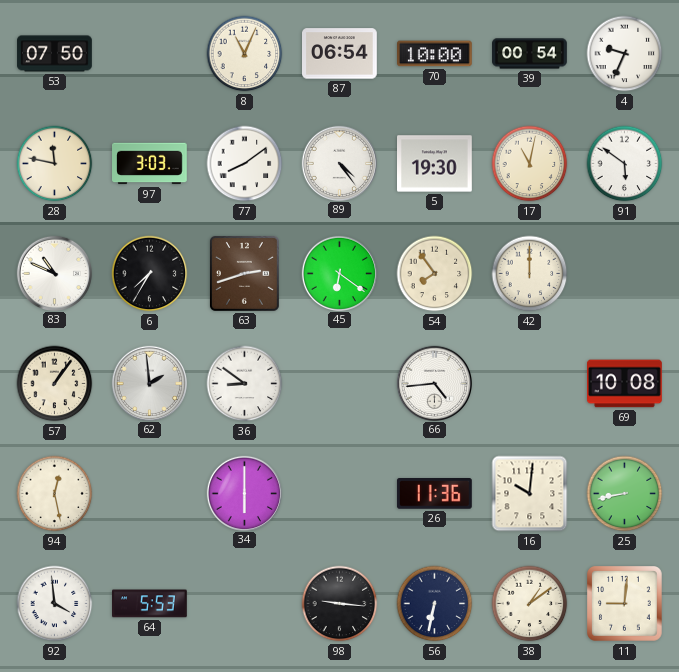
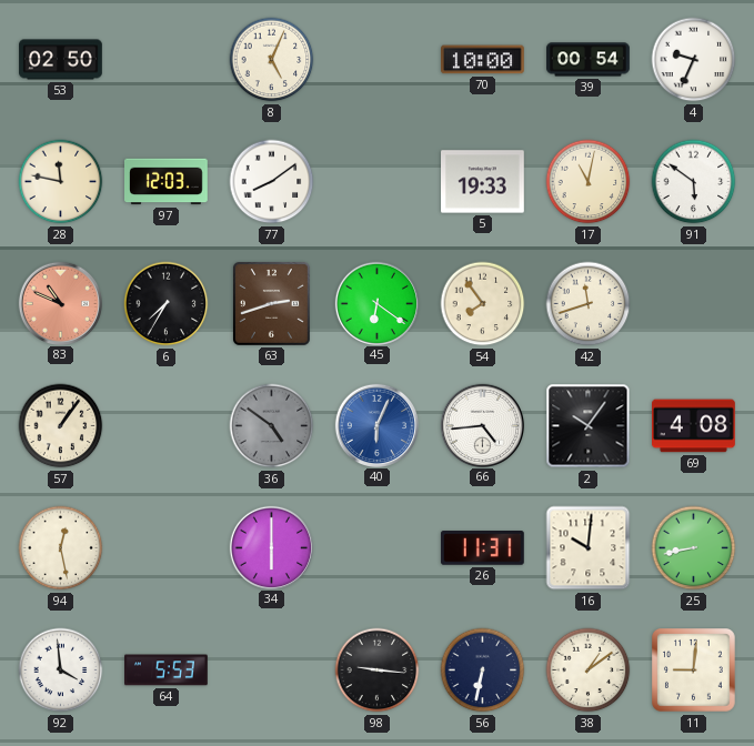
53: 07:50 -> 02:50 (61, 60)
8: 11:04 -> 5:04 (272, 60)
87: 06:54 -> none (340, 54)
97: 3:03 -> 12:03 (167, 182)
89: 4:24 -> none (339, 163)
5: 19:30 -> 19:33 (483, 182)
83 dial: white -> salmon (60, 303)
42: 12:00 -> 11:42 (589, 304)
62: 1:59 -> none (149, 383)
36: 8:51 -> 4:51 (272, 426)
36 dial: white -> grey (272, 426)
40: none -> 6:04 (376, 425)
2: none -> 10:06 (589, 426)
69: 10:08 -> 4:08 (694, 426)
26: 11:36 -> 11:31 (482, 548)
